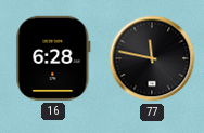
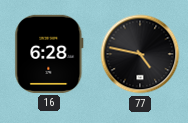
77: 11:47 -> 4:47 (140, 54)
